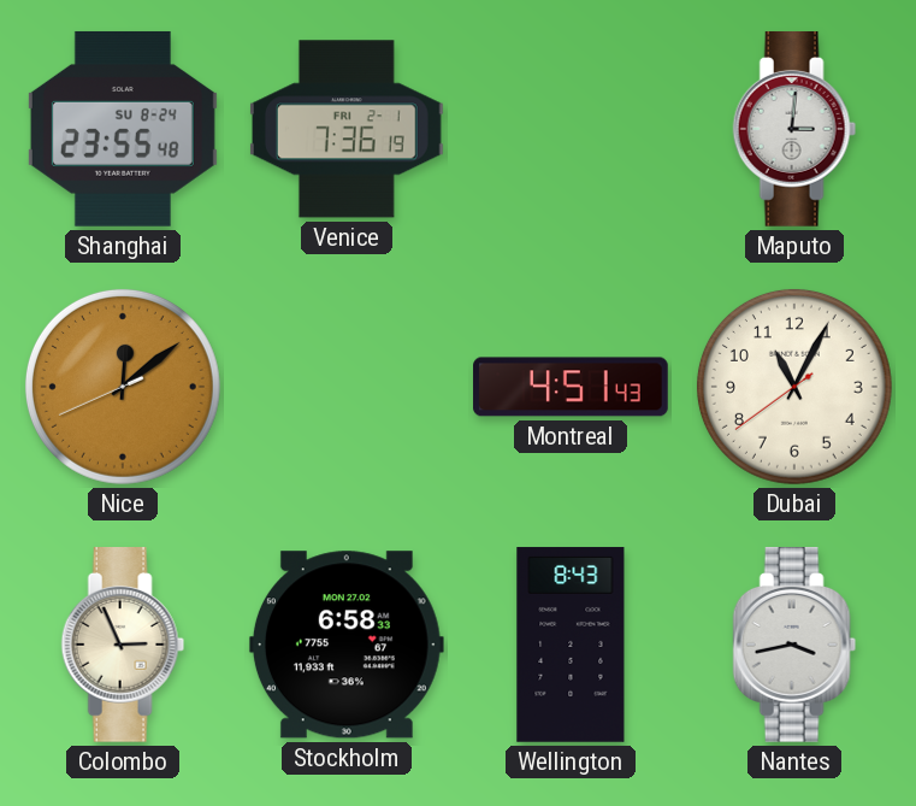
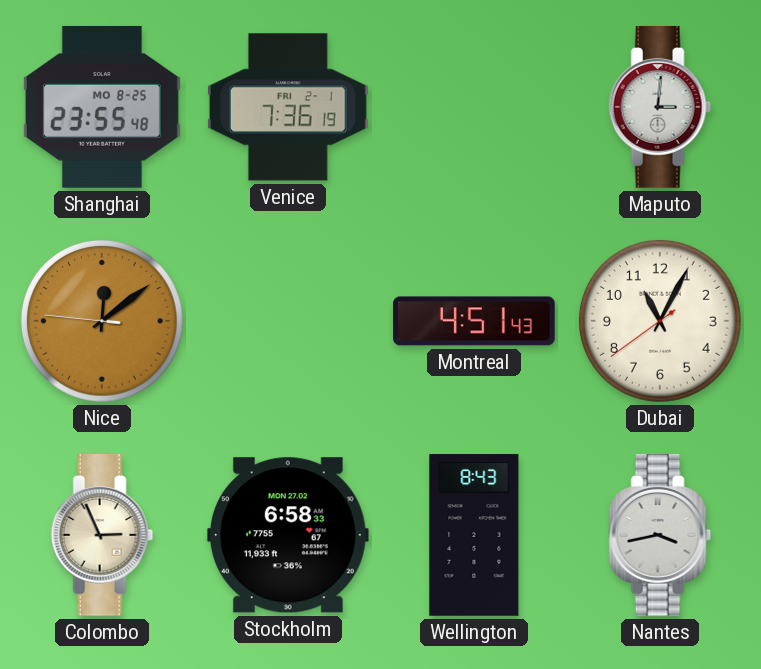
Shanghai date: SU 8-24 -> MO 8-25 (102, 107)
Nice: 12:08:41 -> 12:08:46 (102, 321)
